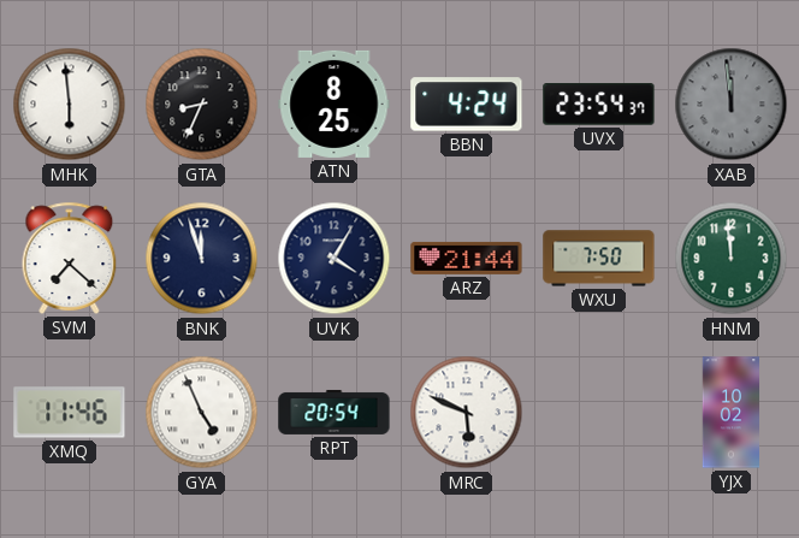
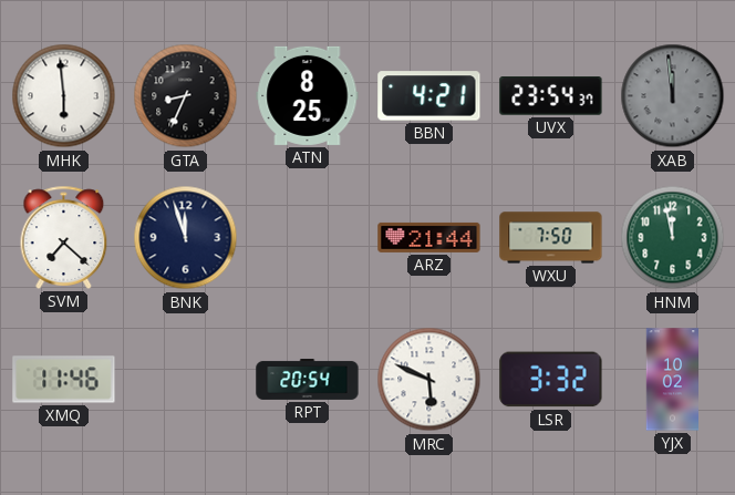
BBN: 4:24 -> 4:21 (429, 96)
UVK: 4:05 -> none (335, 259)
HNM: 11:59 -> 11:58 (673, 238)
GYA: 4:56 -> none (202, 413)
LSR: none -> 3:32 (551, 380)
